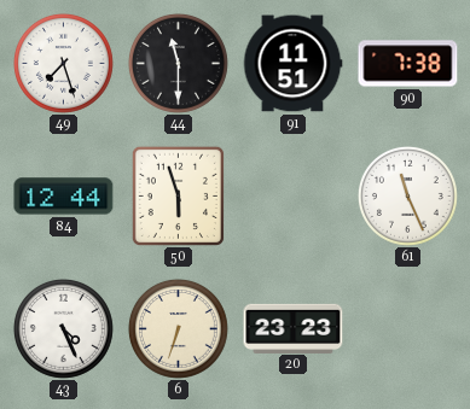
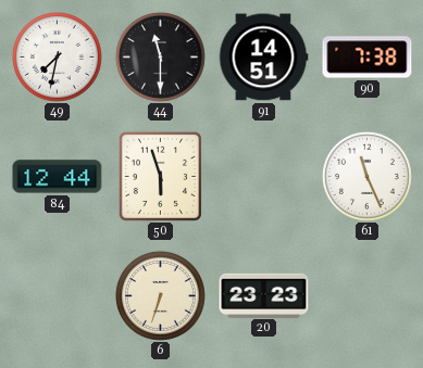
49: 7:27 -> 7:32 (57, 56)
91: 11:51 -> 14:51 (263, 58)
43: 4:26 -> none (63, 328)
